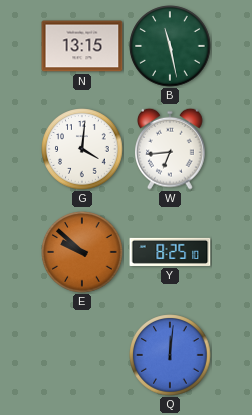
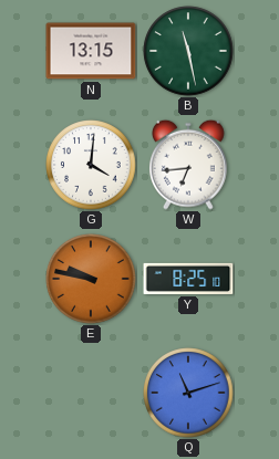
E: 9:52 -> 9:47 (91, 279)
Q: 12:01 -> 11:12 (188, 393)
